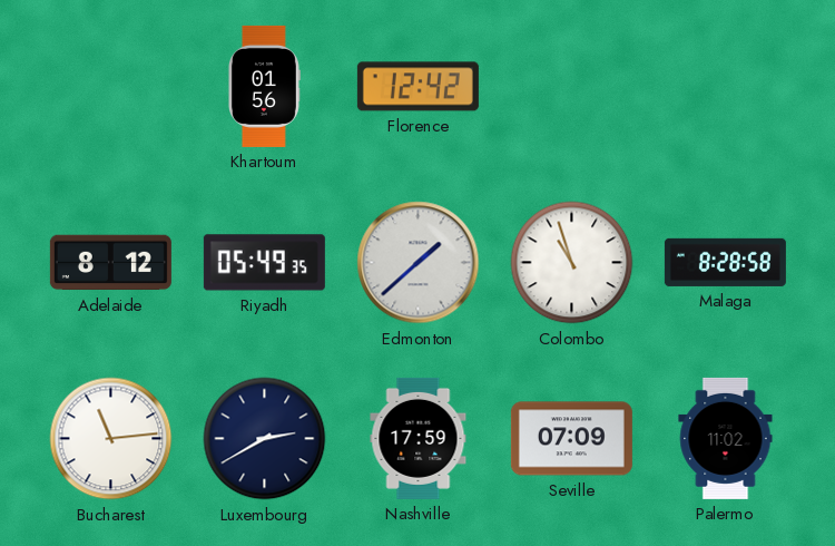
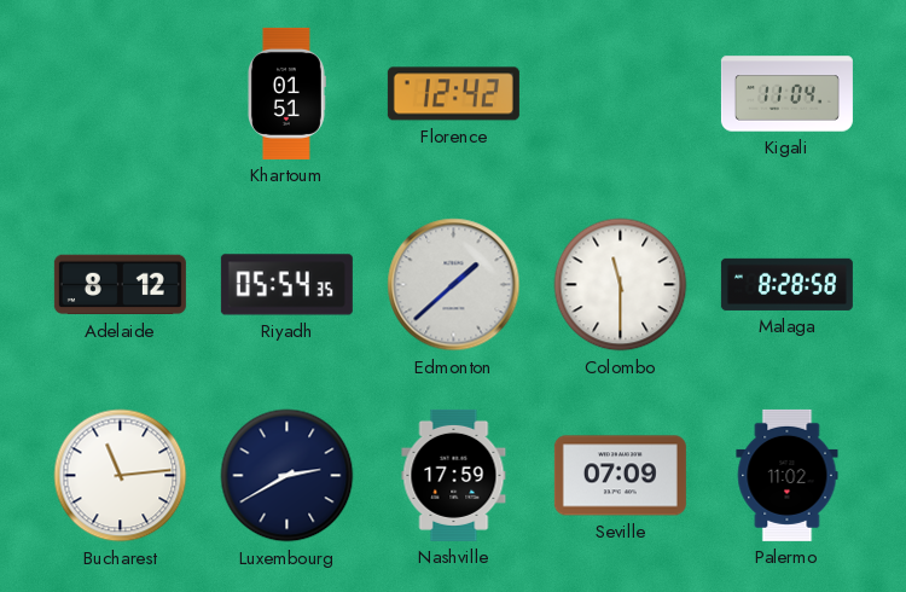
Khartoum: 01:56 -> 01:51 (286, 93)
Kigali: none -> 11:04 (786, 94)
Riyadh: 05:49 -> 05:54 (286, 285)
Colombo: 10:57 -> 11:30 (621, 285)
